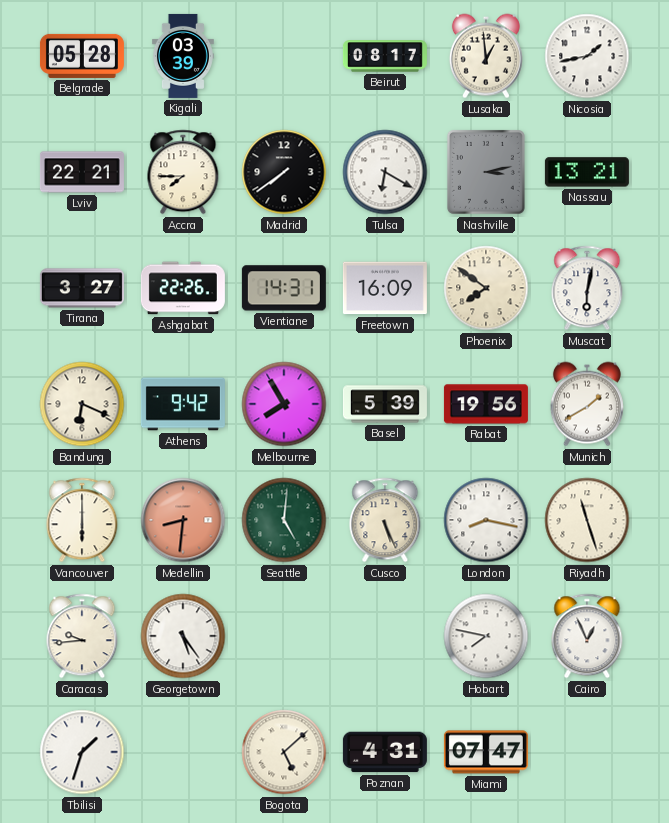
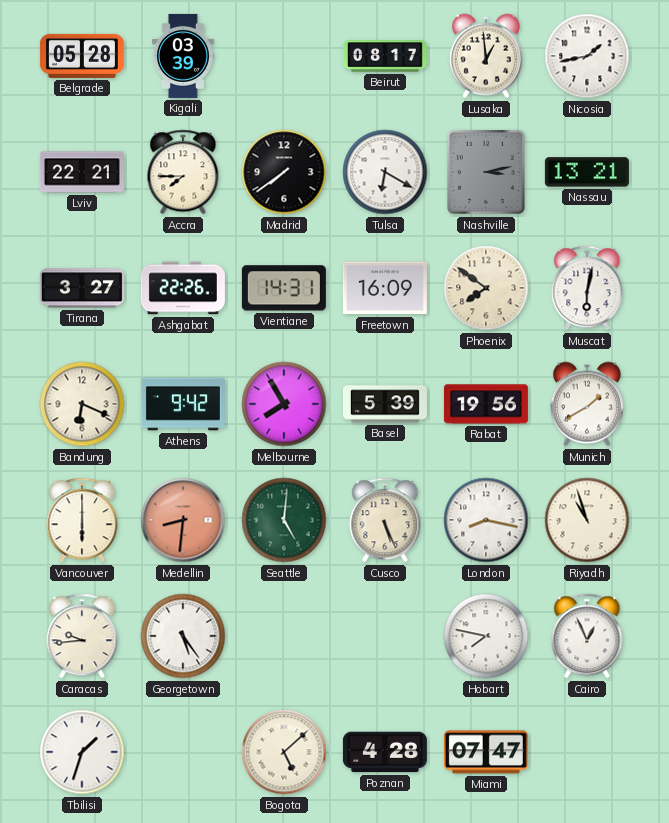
Riyadh: 11:27 -> 10:57 (587, 520)
Poznan: 4:31 -> 4:28 (385, 752)
